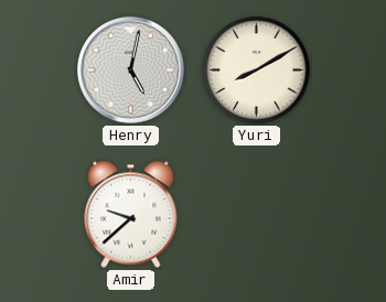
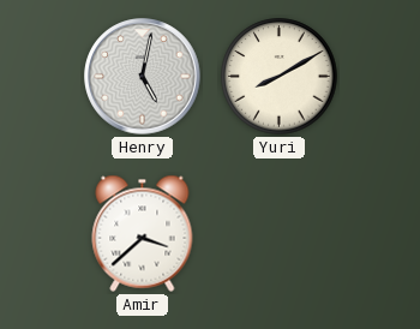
Amir: 9:38 -> 3:38 (143, 233)
